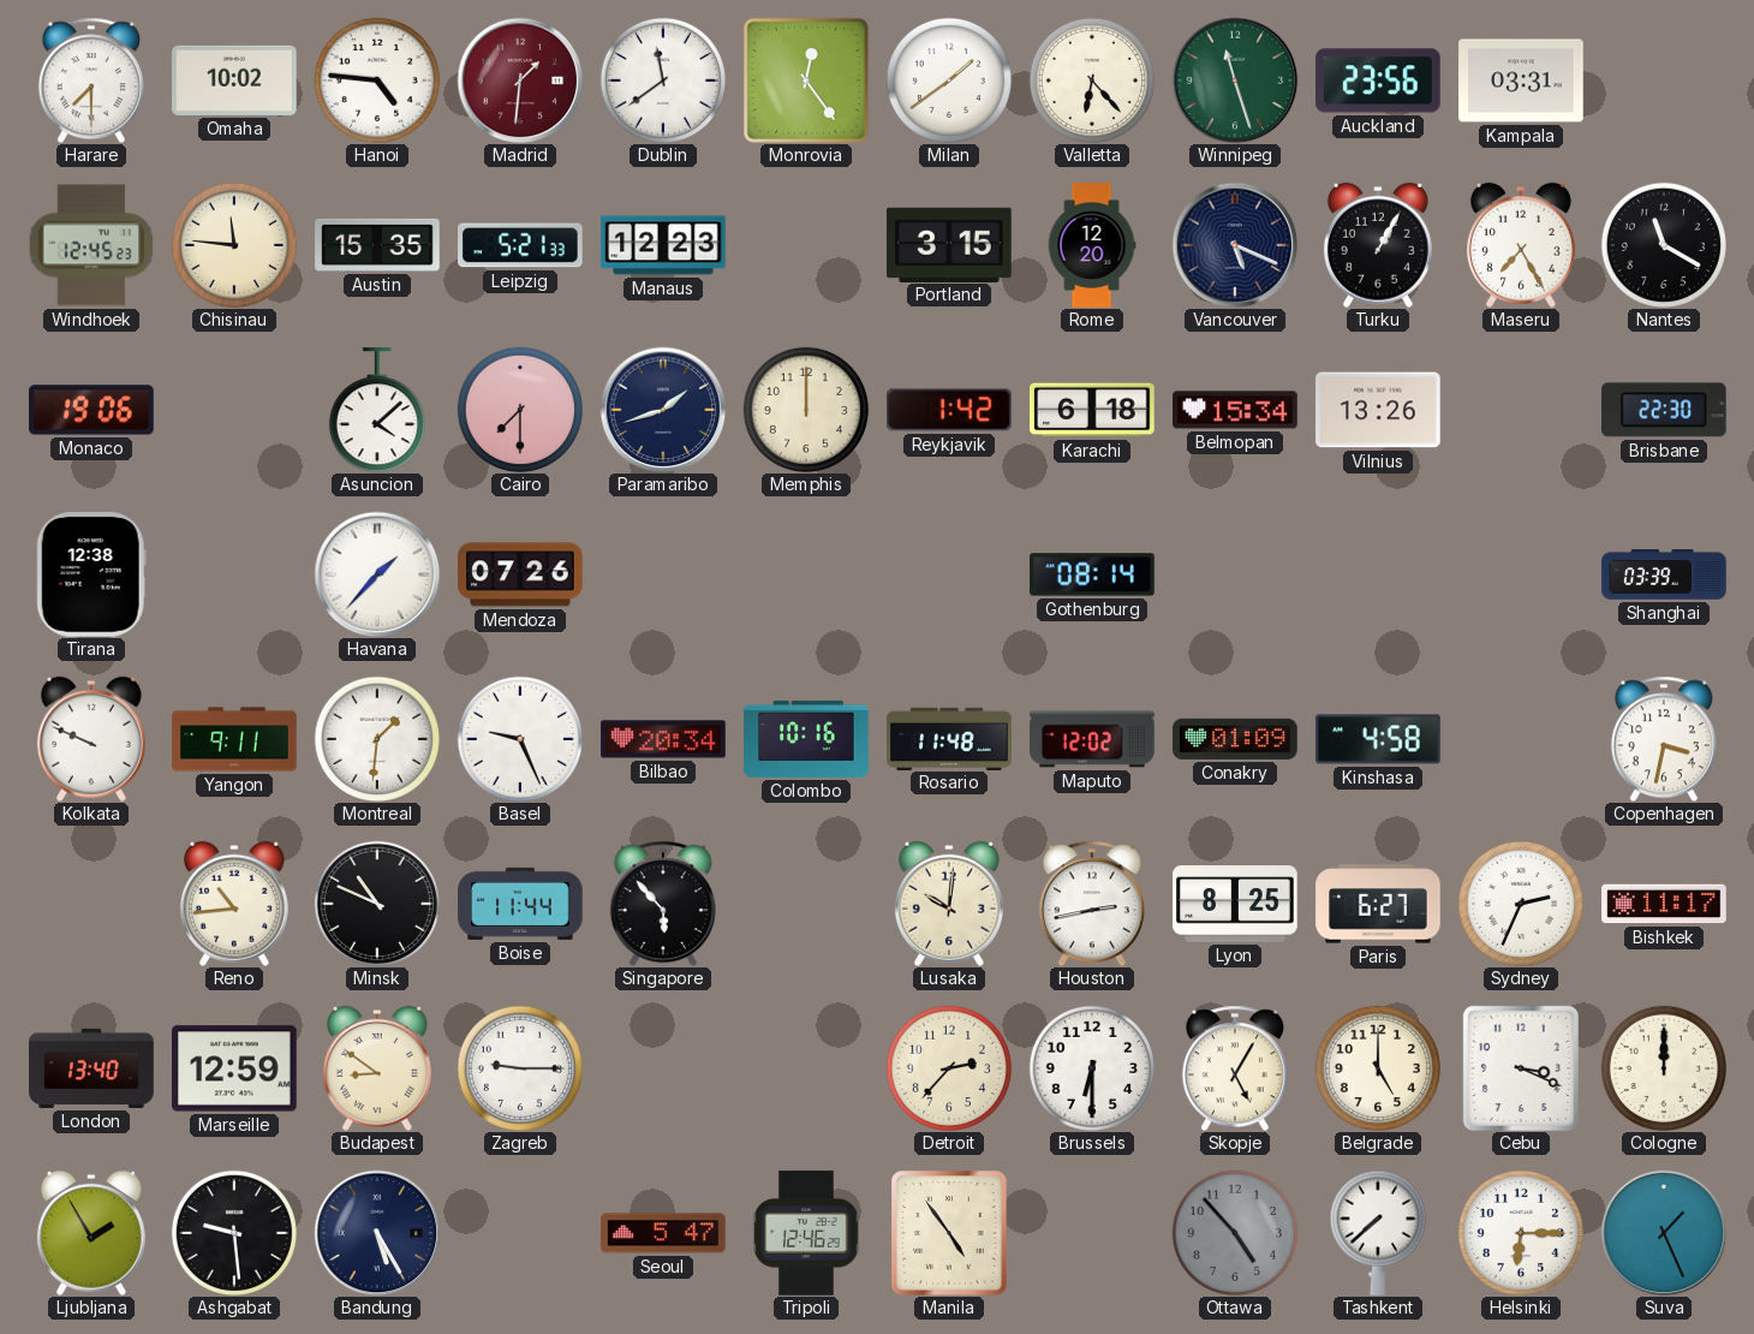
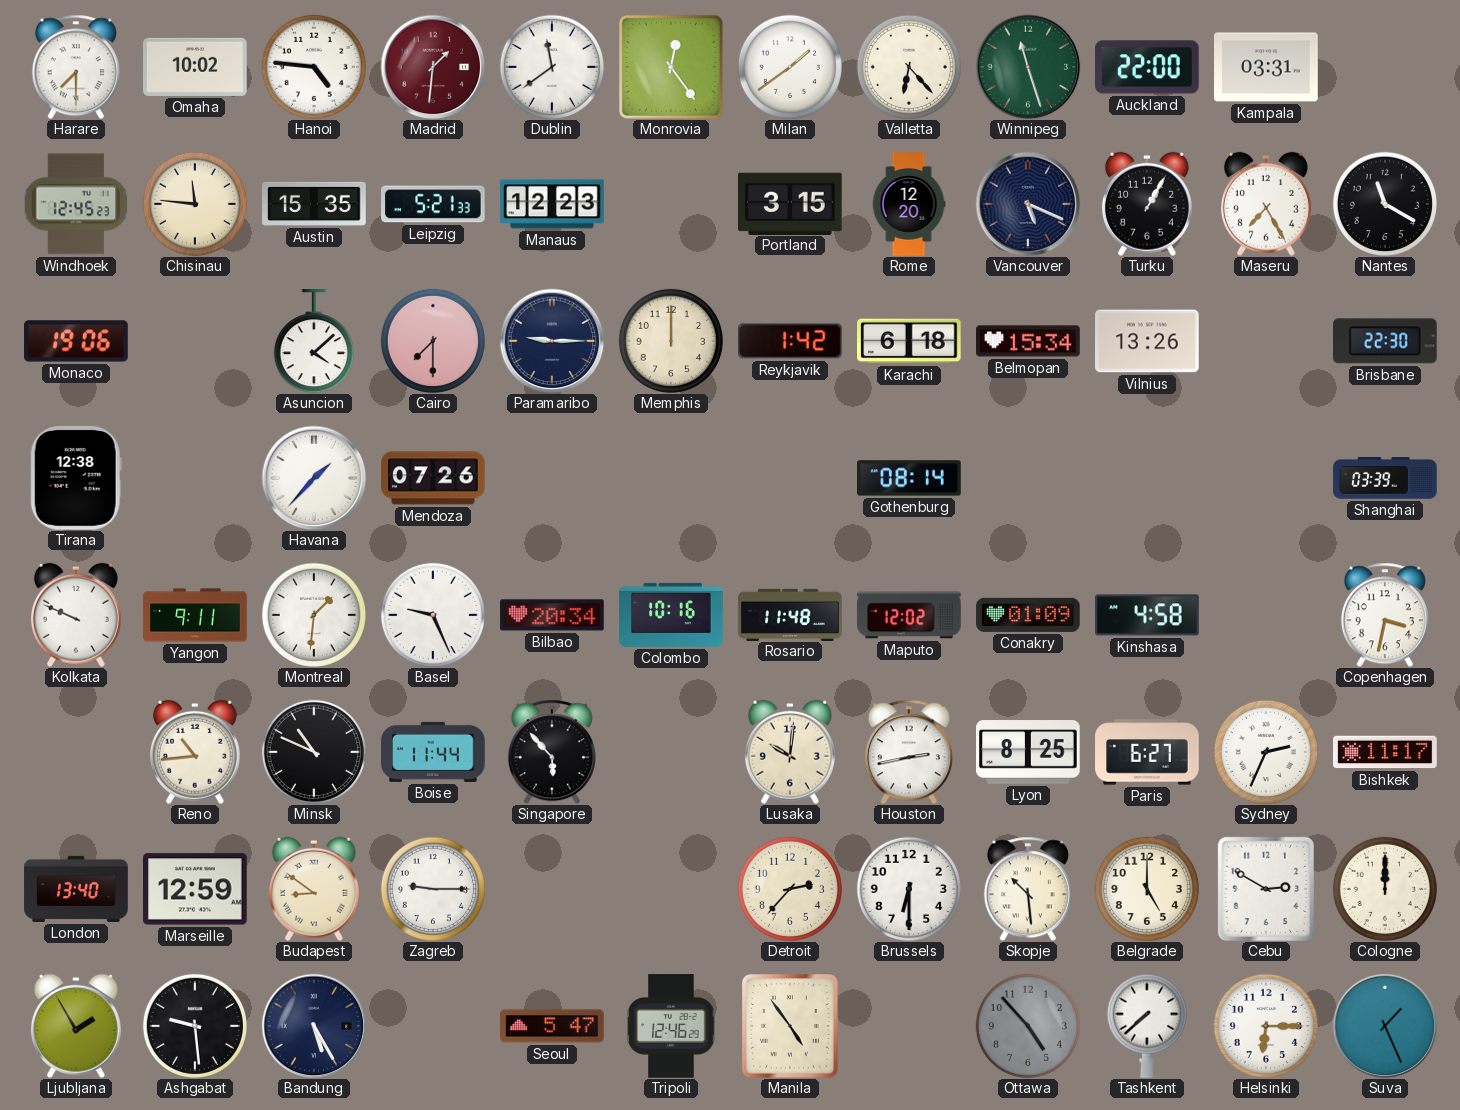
Auckland: 23:56 -> 22:00 (1147, 67)
Paramaribo: 1:42 -> 9:15 (552, 341)
Skopje: 5:05 -> 10:29 (1028, 889)
Cebu: 3:19 -> 2:50 (1266, 889)
